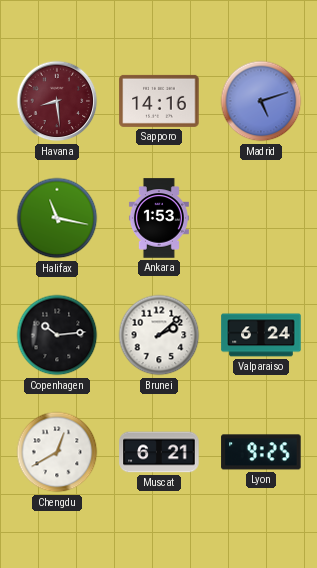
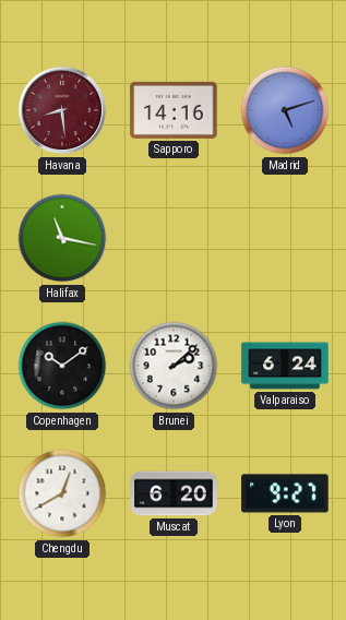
Ankara: 1:53 -> none (159, 218)
Copenhagen: 10:14 -> 10:09 (62, 366)
Muscat: 6:21 -> 6:20 (174, 493)
Lyon: 9:25 -> 9:27 (285, 493)
